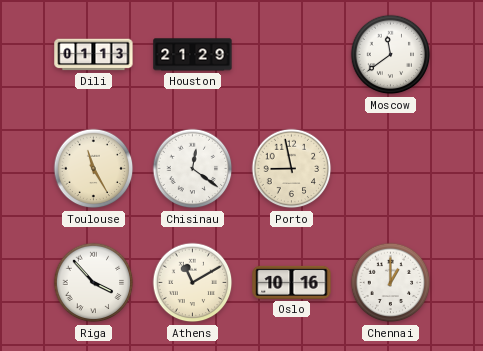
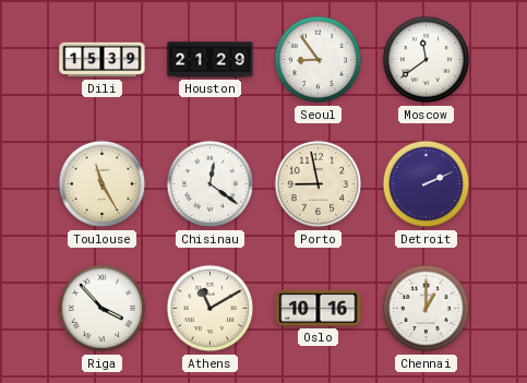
Dili: 01:13 -> 15:39 (103, 60)
Seoul: none -> 8:54 (319, 60)
Detroit: none -> 2:11 (427, 184)
